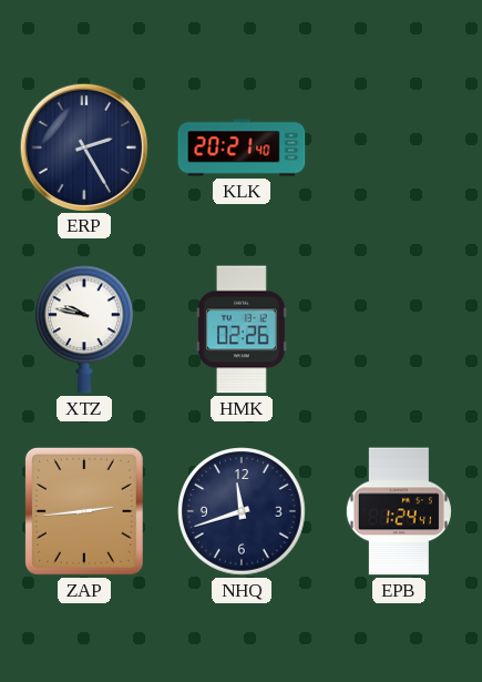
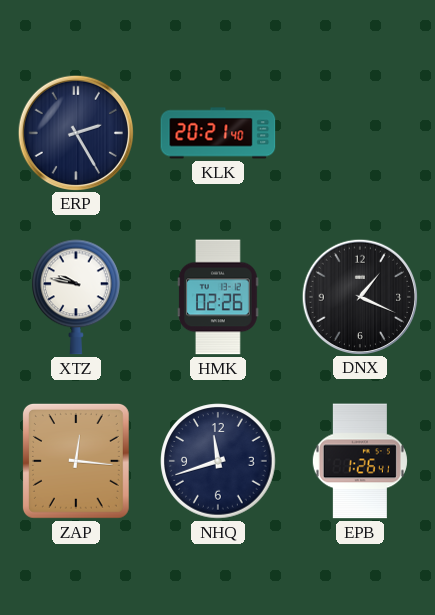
DNX: none -> 1:19 (359, 296)
ZAP: 2:44 -> 12:16 (76, 461)
EPB: 1:24 -> 1:26 (360, 461)
